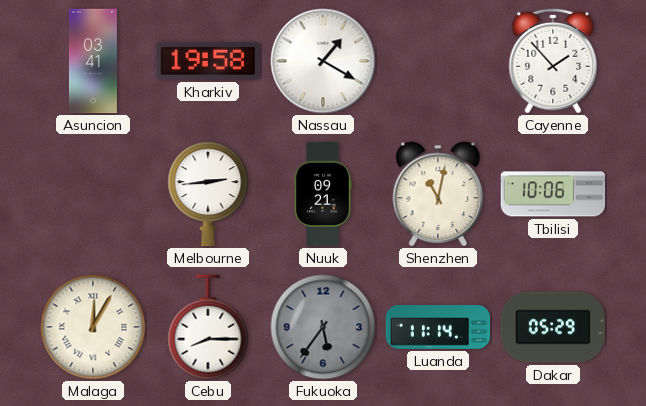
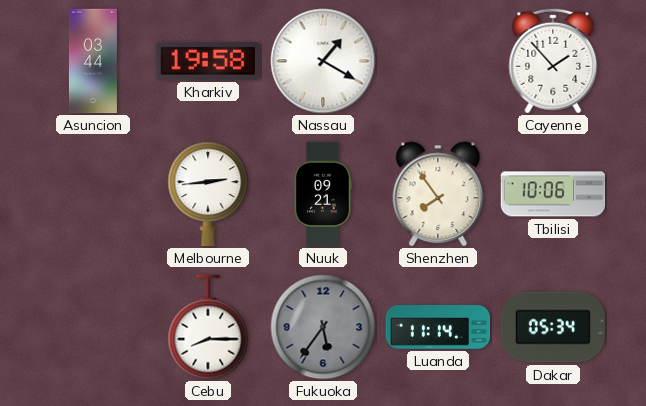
Asuncion: 03:41 -> 03:44 (93, 61)
Shenzhen: 11:02 -> 7:54 (438, 194)
Malaga: 12:05 -> none (93, 327)
Dakar: 05:29 -> 05:34 (552, 327)
